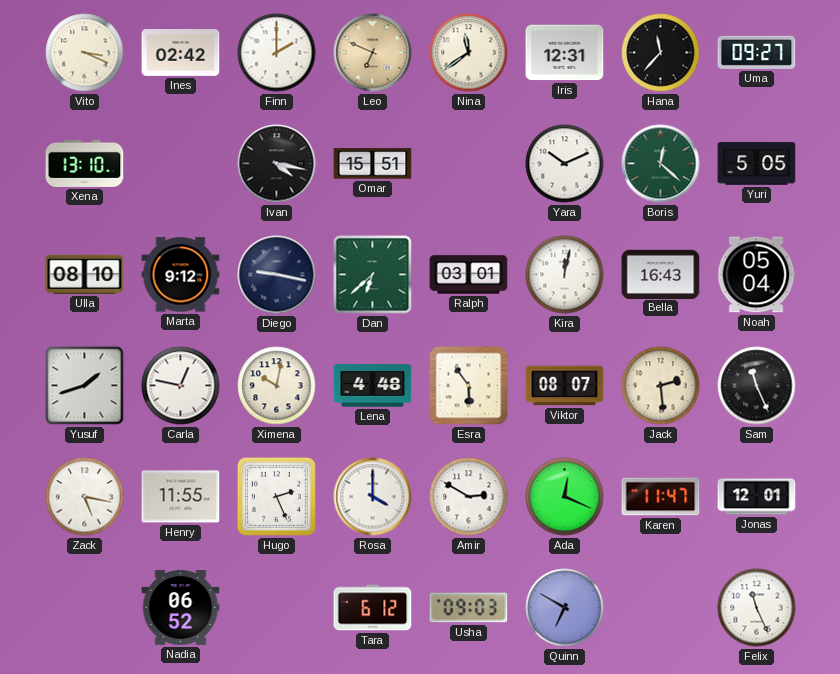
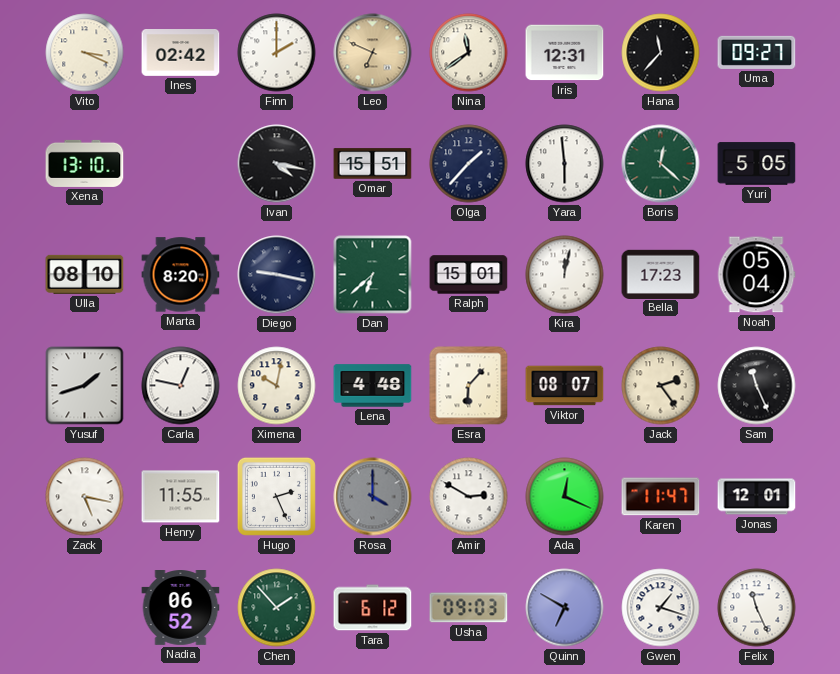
Olga: none -> 1:37 (469, 164)
Yara: 10:11 -> 5:59 (565, 164)
Marta: 9:12 -> 8:20 (181, 275)
Ralph: 03:01 -> 15:01 (469, 275)
Bella: 16:43 -> 17:23 (661, 274)
Esra: 5:54 -> 6:07 (469, 386)
Jack: 2:29 -> 2:24 (661, 386)
Rosa dial: white -> grey (373, 497)
Chen: none -> 1:53 (277, 608)
Gwen: none -> 1:18 (661, 608)
